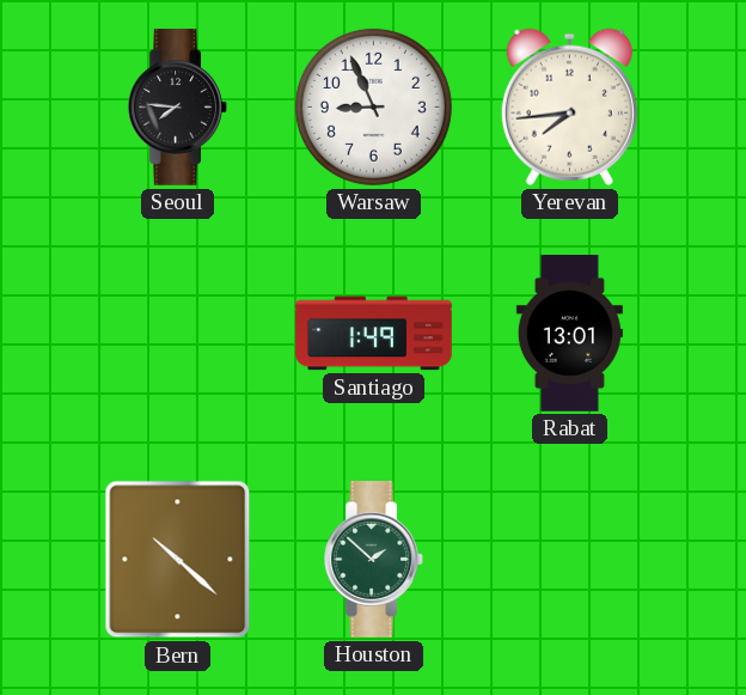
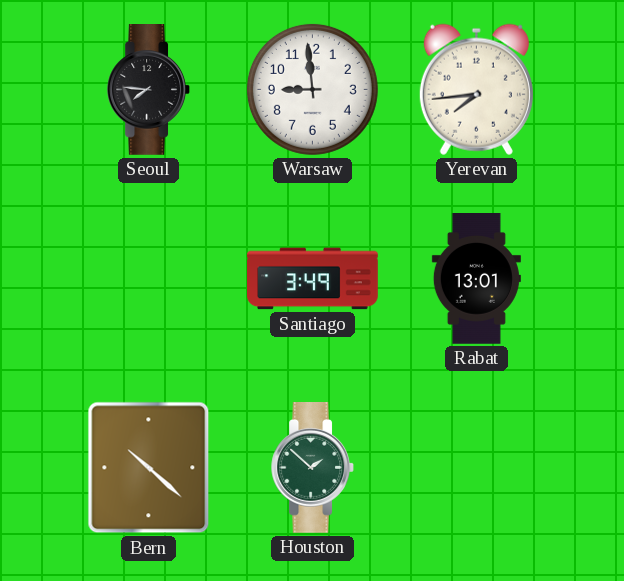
Warsaw: 8:56 -> 8:59 (312, 89)
Santiago: 1:49 -> 3:49 (313, 279)
